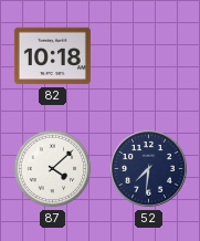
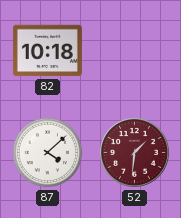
52: 7:31 -> 1:31 (135, 153)
52 dial: navy -> burgundy (135, 153)
